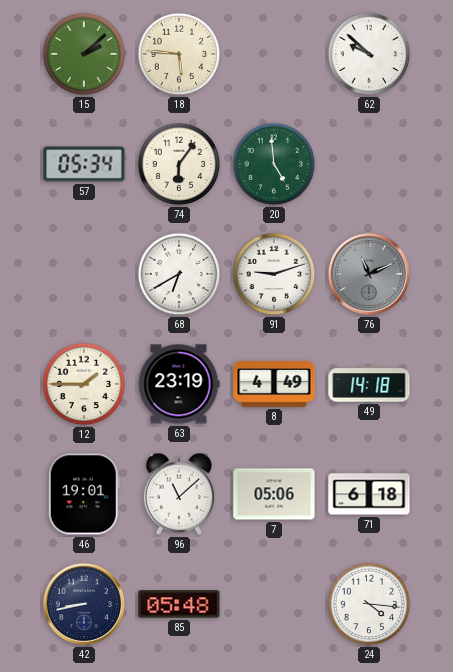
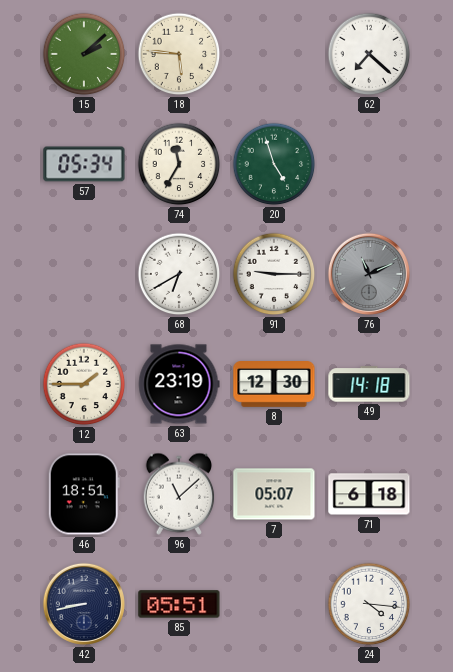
62: 9:52 -> 7:22 (369, 54)
74: 6:06 -> 11:35 (179, 164)
20: 4:59 -> 4:57 (274, 164)
91: 9:12 -> 9:15 (274, 274)
8: 4:49 -> 12:30 (274, 385)
46: 19:01 -> 18:51 (84, 494)
7: 05:06 -> 05:07 (274, 494)
85: 05:48 -> 05:51 (179, 604)
